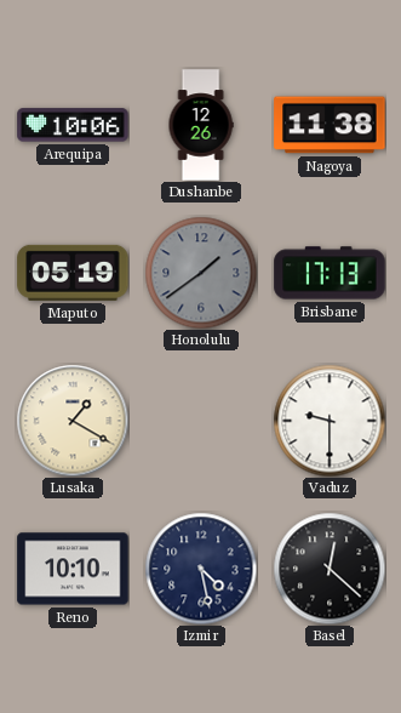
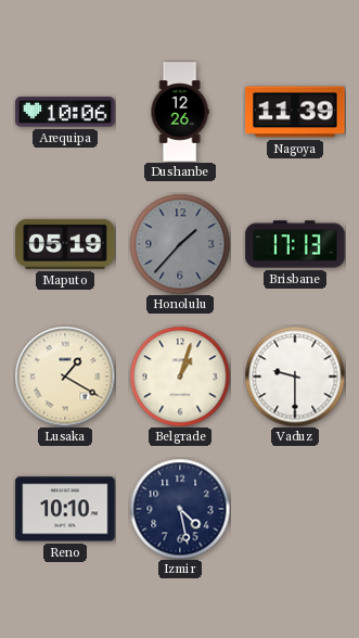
Nagoya: 11:38 -> 11:39 (295, 112)
Honolulu: 1:39 -> 1:37 (180, 244)
Belgrade: none -> 1:03 (180, 377)
Basel: 12:22 -> none (330, 569)
